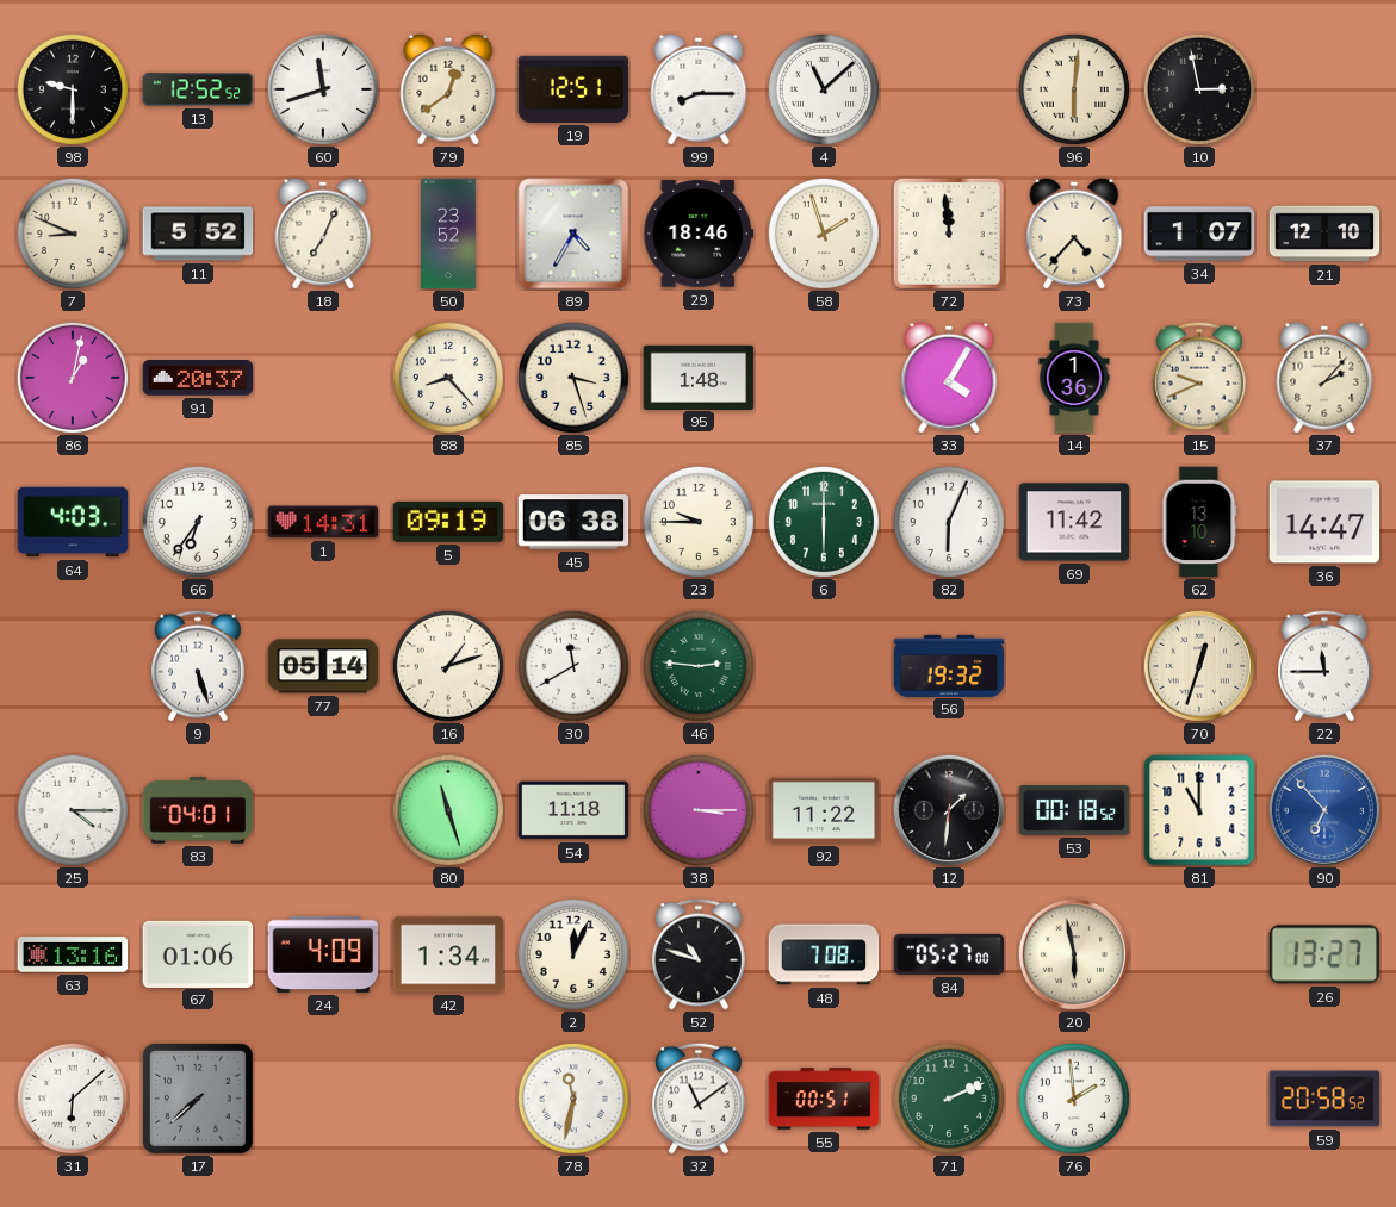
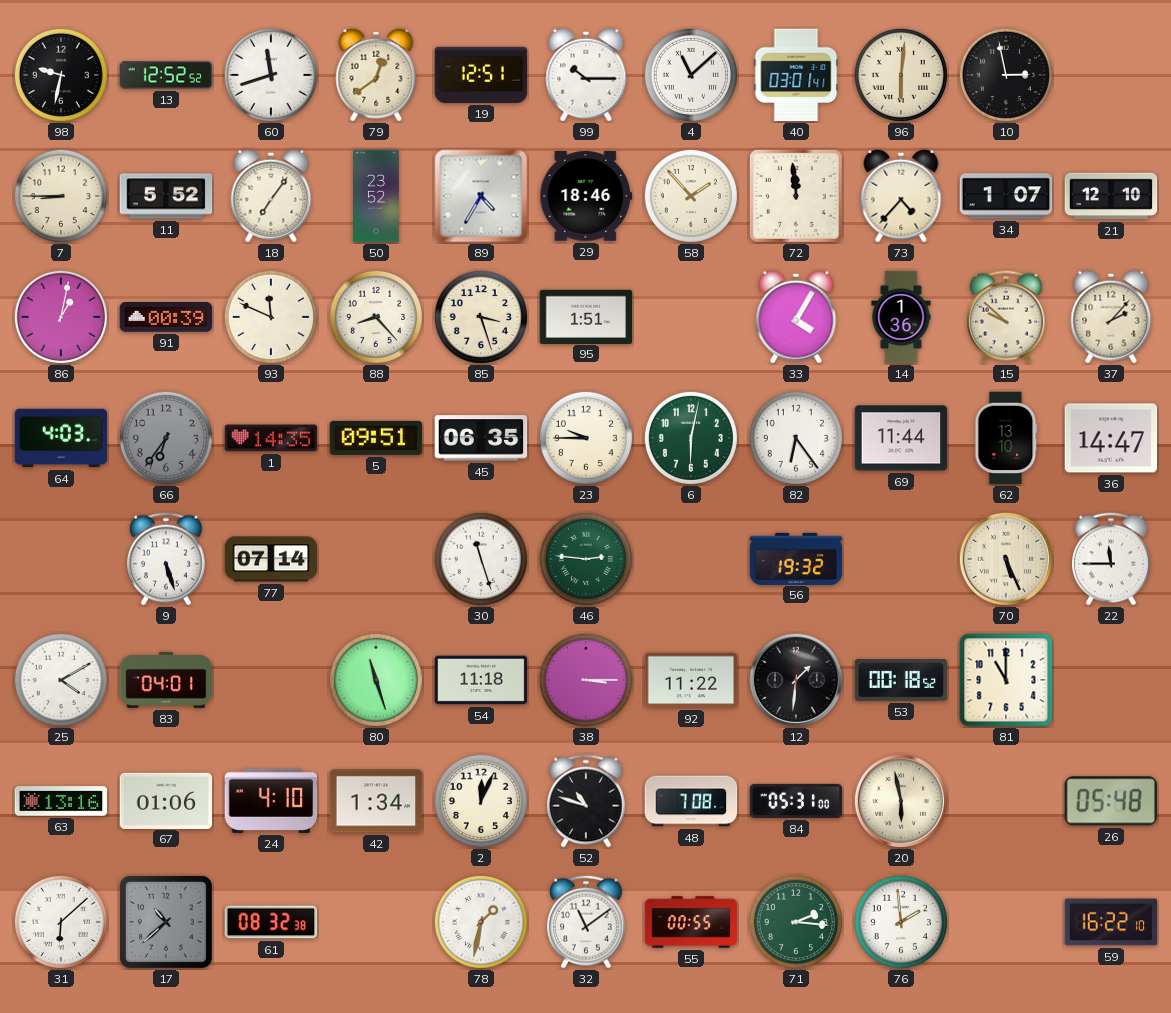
98: 9:30 -> 9:32 (61, 75)
99: 8:15 -> 10:15 (586, 75)
40: none -> 03:01 (796, 75)
7: 8:49 -> 8:45 (61, 196)
18: 7:04 -> 7:06 (271, 196)
58: 1:57 -> 1:53 (691, 196)
91: 20:37 -> 00:39 (166, 318)
93: none -> 11:49 (271, 317)
95: 1:48 -> 1:51 (586, 316)
15: 9:41 -> 9:52 (1006, 317)
66 dial: white -> grey (166, 438)
1: 14:31 -> 14:35 (271, 438)
5: 09:19 -> 09:51 (376, 438)
45: 06:38 -> 06:35 (481, 438)
6: 6:00 -> 6:02 (691, 438)
82: 6:04 -> 6:24 (796, 438)
69: 11:42 -> 11:44 (901, 438)
77: 05:14 -> 07:14 (271, 559)
16: 1:12 -> none (448, 666)
30: 11:40 -> 11:27 (481, 559)
70: 12:33 -> 5:26 (1006, 559)
25: 4:15 -> 4:10 (61, 680)
90: 6:53 -> none (1324, 810)
24: 4:09 -> 4:10 (271, 801)
84: 05:27 -> 05:31 (796, 801)
26: 13:27 -> 05:48 (1110, 801)
17: 7:38 -> 10:38 (166, 922)
61: none -> 08:32 (271, 922)
78: 11:32 -> 1:32 (481, 922)
55: 00:51 -> 00:55 (691, 922)
71: 2:11 -> 2:16 (796, 922)
59: 20:58 -> 16:22 (1111, 922)
